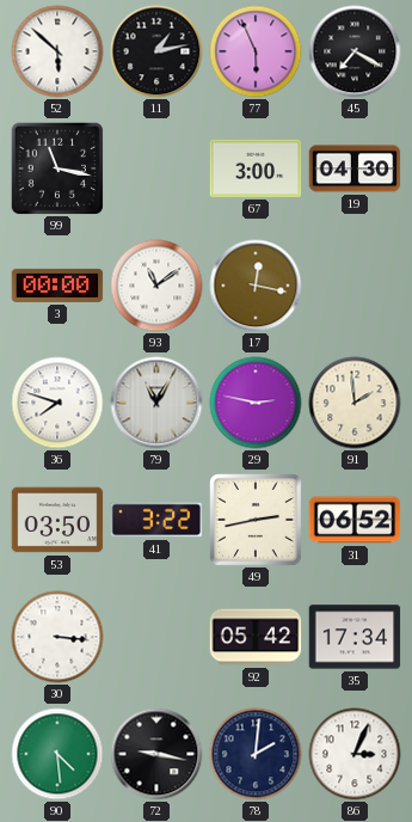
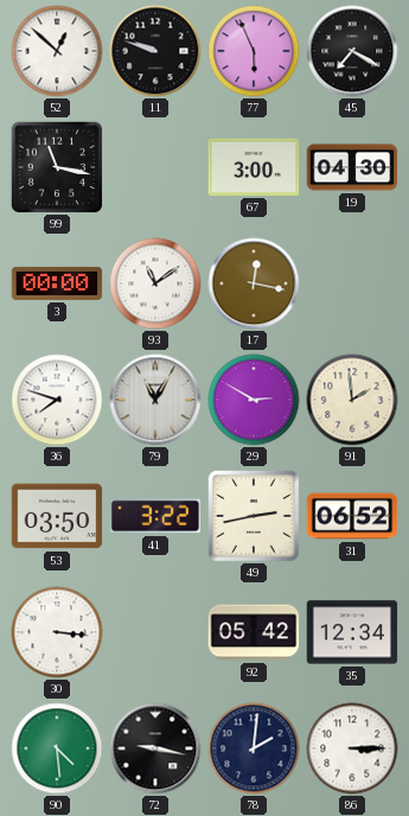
52: 5:52 -> 12:52 (57, 51)
11: 1:13 -> 9:48 (155, 51)
29: 2:47 -> 2:50 (254, 400)
35: 17:34 -> 12:34 (352, 632)
86: 3:04 -> 3:15 (352, 748)
